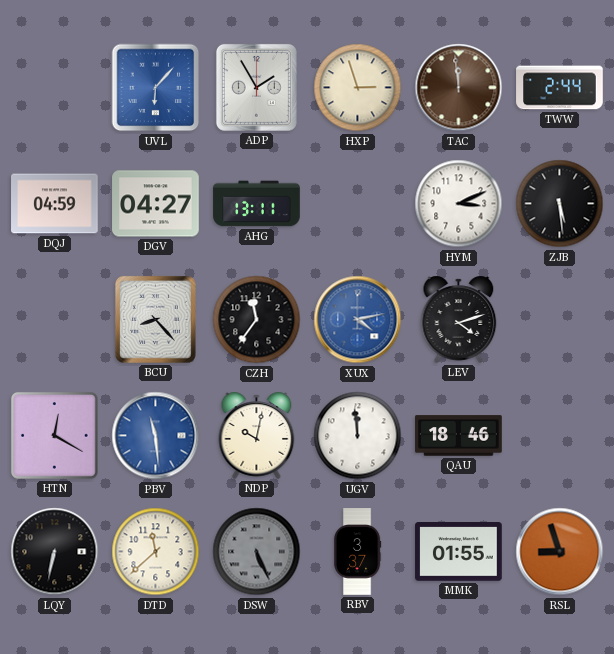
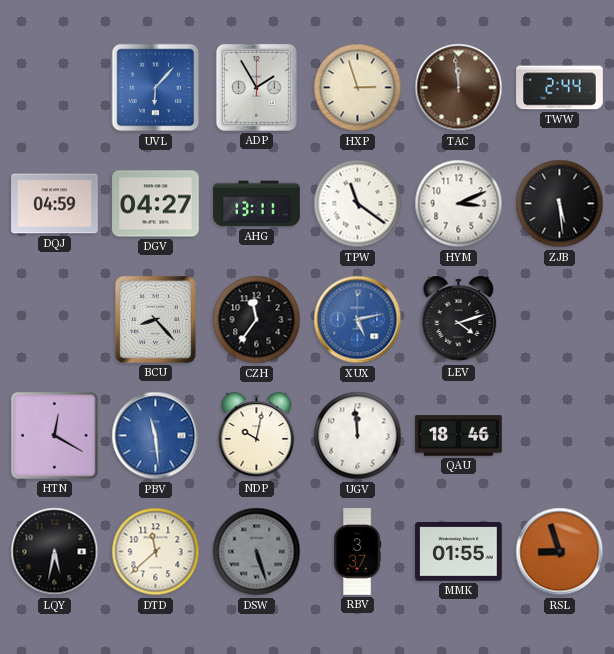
TPW: none -> 11:21 (358, 204)
XUX: 4:13 -> 5:13 (358, 320)
LQY: 6:32 -> 5:32 (55, 552)
DSW: 5:26 -> 5:27 (257, 552)
